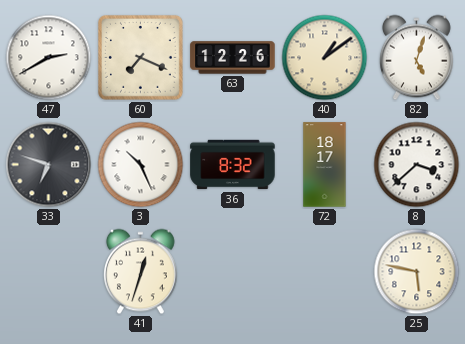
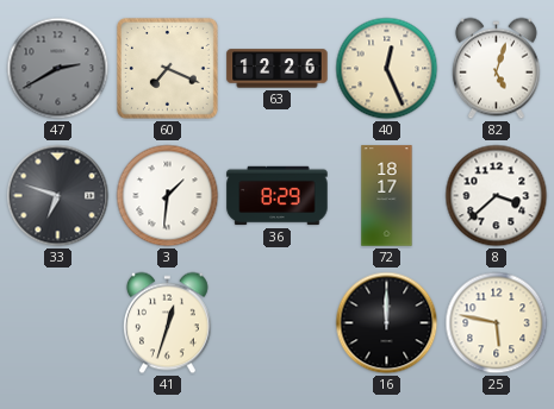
47 dial: white -> grey (58, 69)
40: 1:09 -> 12:26 (387, 69)
3: 10:26 -> 1:31 (168, 196)
36: 8:32 -> 8:29 (278, 196)
16: none -> 12:00 (387, 323)
